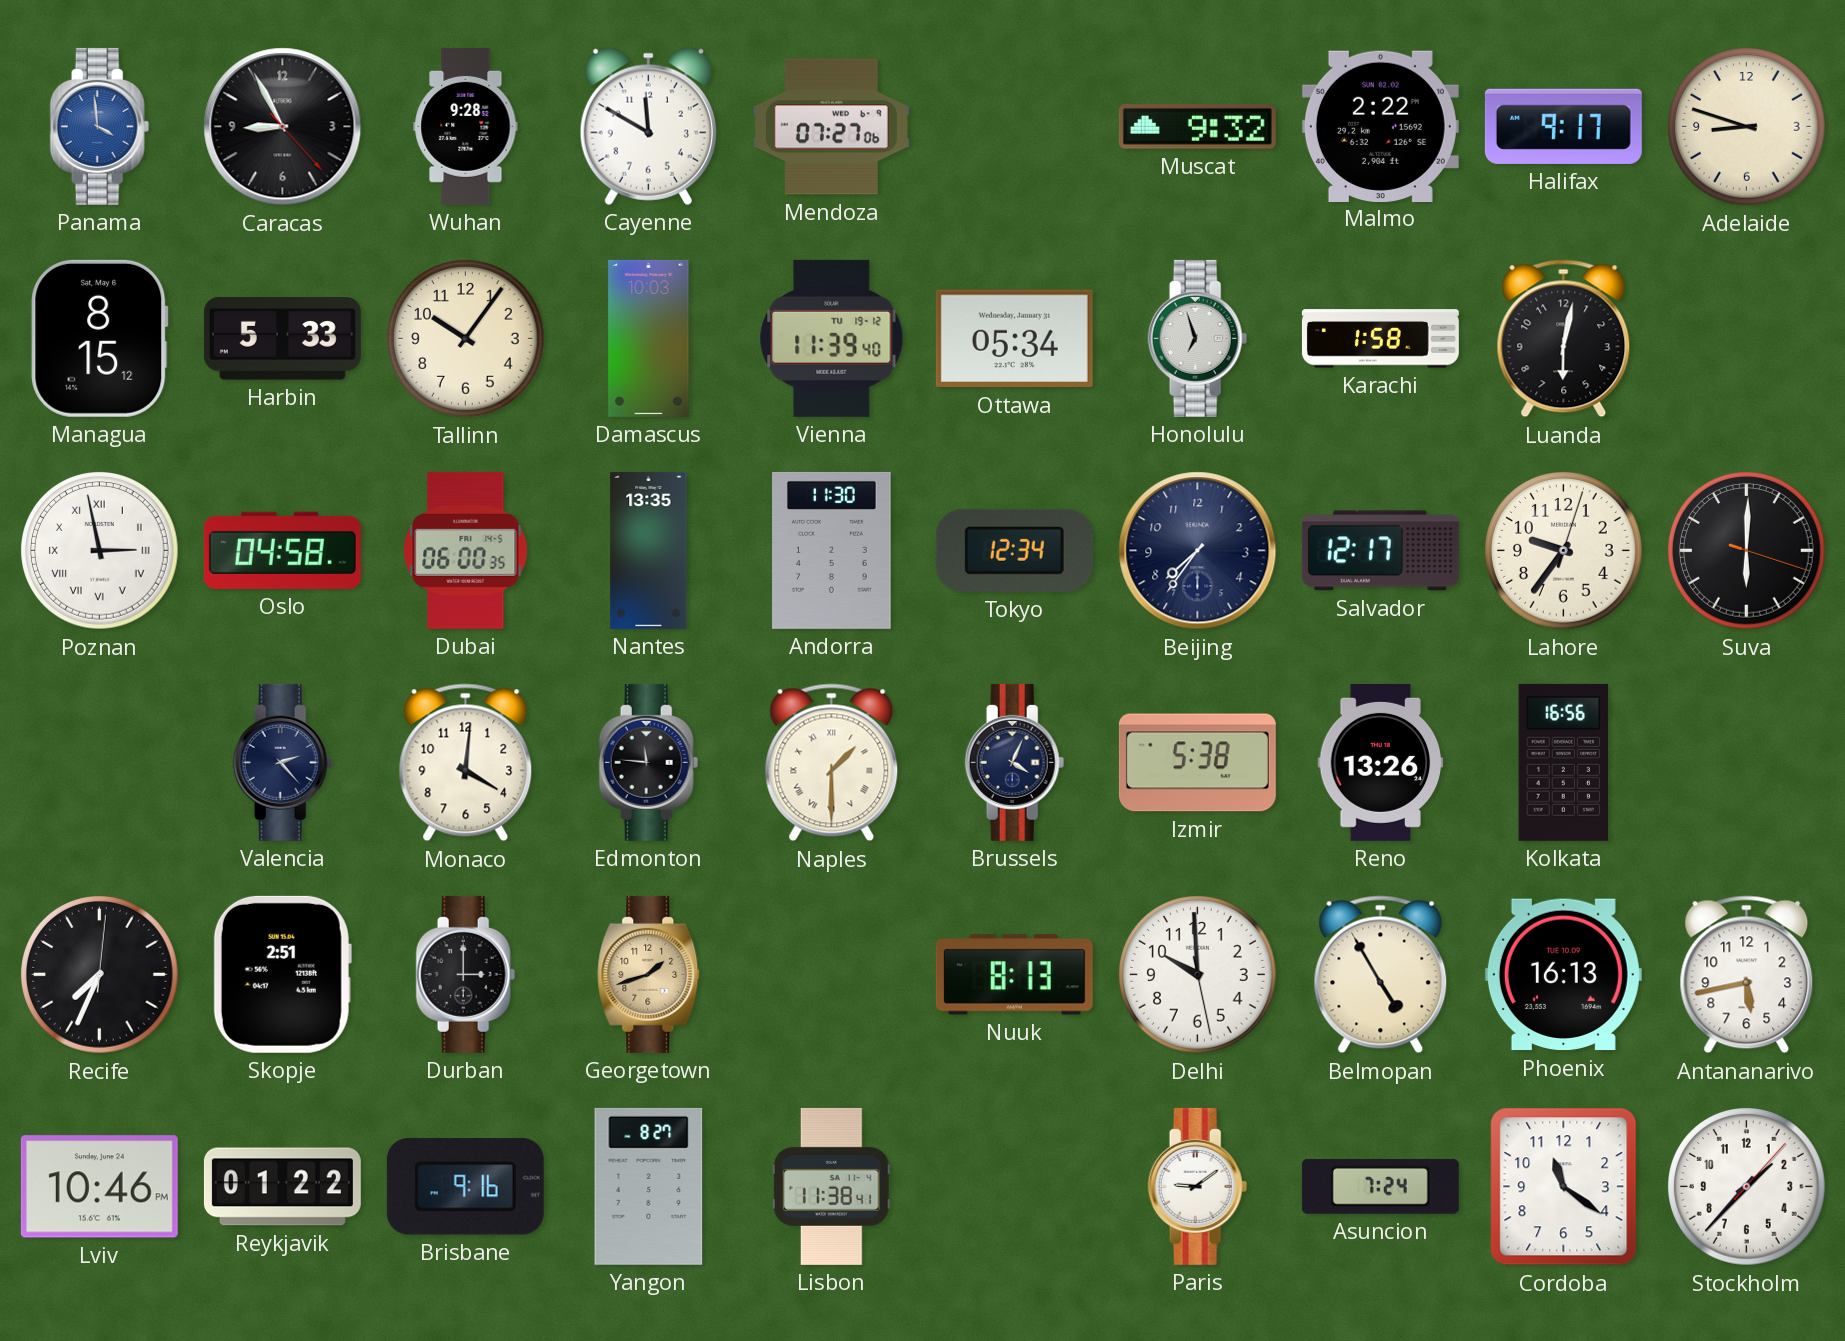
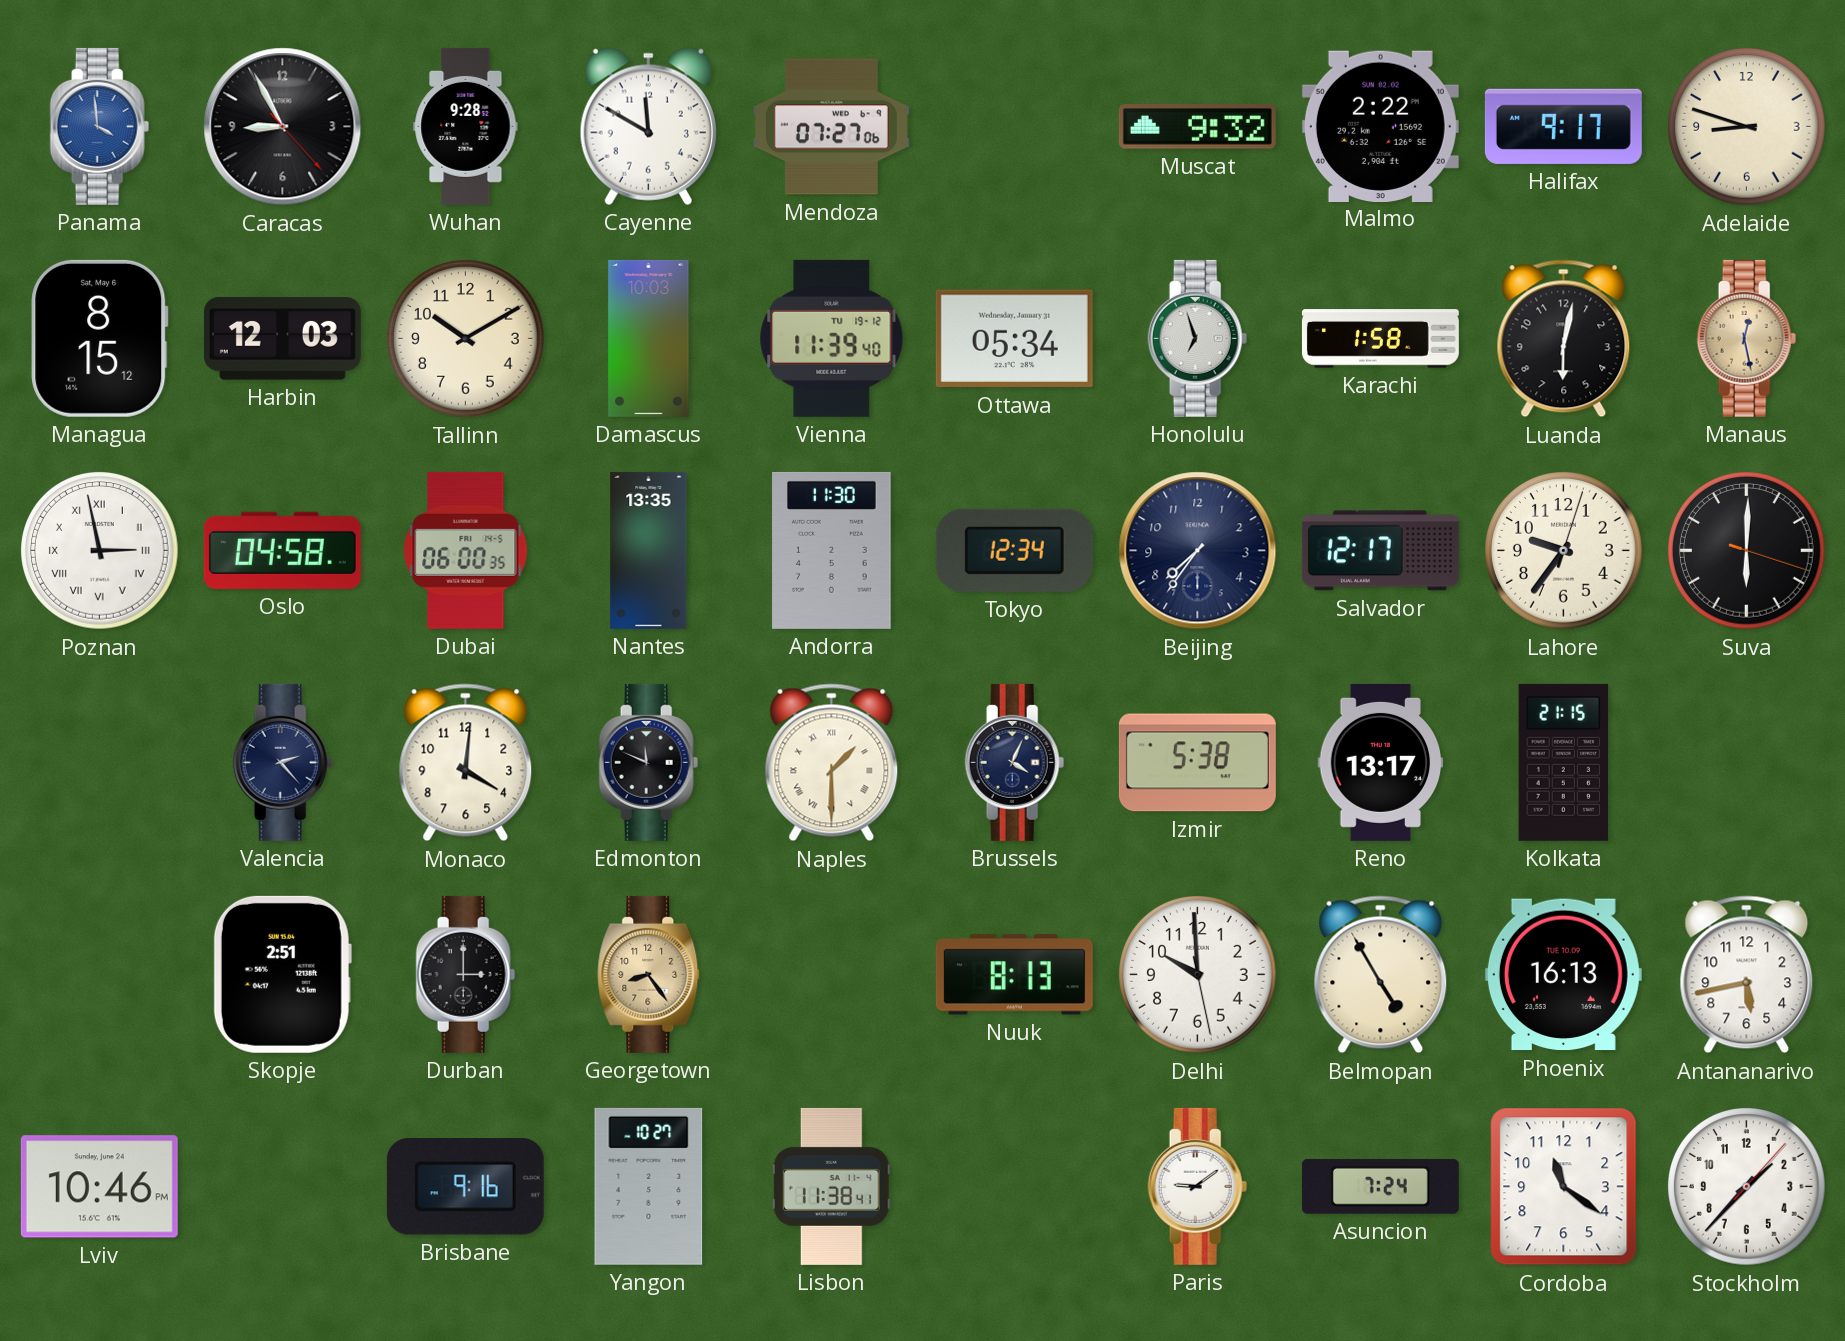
Harbin: 5:33 -> 12:03 (282, 339)
Tallinn: 10:06 -> 10:10 (466, 339)
Manaus: none -> 12:28 (1747, 338)
Edmonton: 11:46 -> 11:49 (649, 762)
Reno: 13:26 -> 13:17 (1381, 762)
Kolkata: 16:56 -> 21:15 (1564, 762)
Recife: 7:34 -> none (100, 975)
Georgetown: 1:42 -> 8:24 (649, 974)
Reykjavik: 01:22 -> none (282, 1187)
Yangon: 8:27 -> 10:27 (649, 1186)
